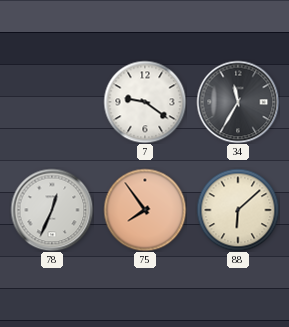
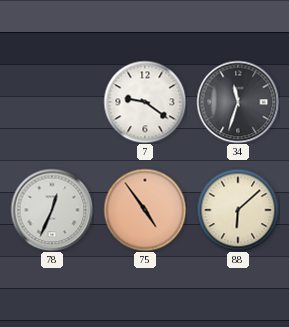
34: 11:35 -> 11:33 (238, 102)
75: 7:54 -> 4:54 (145, 210)
